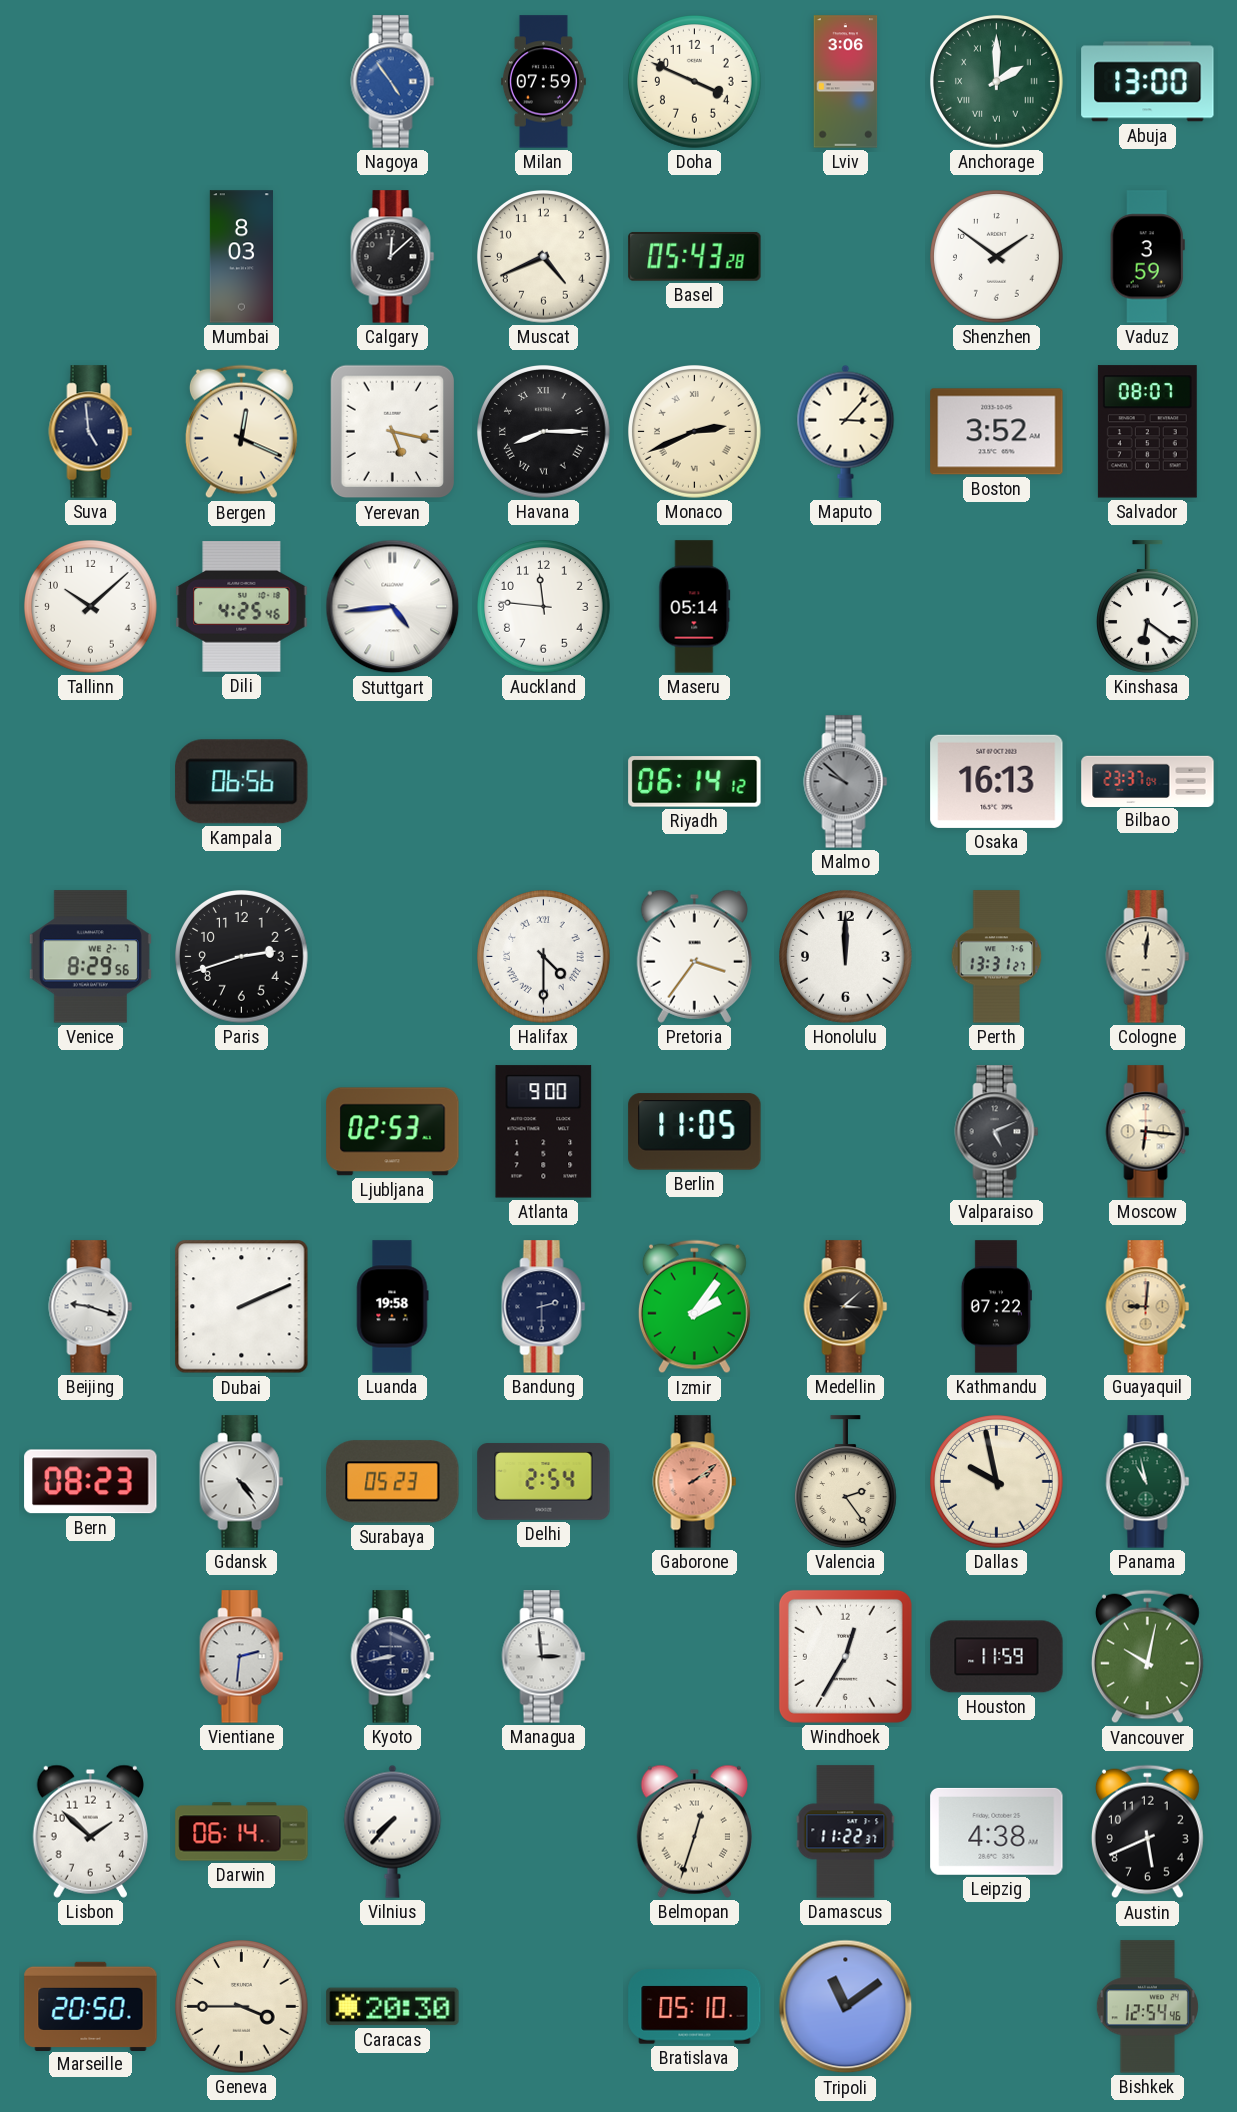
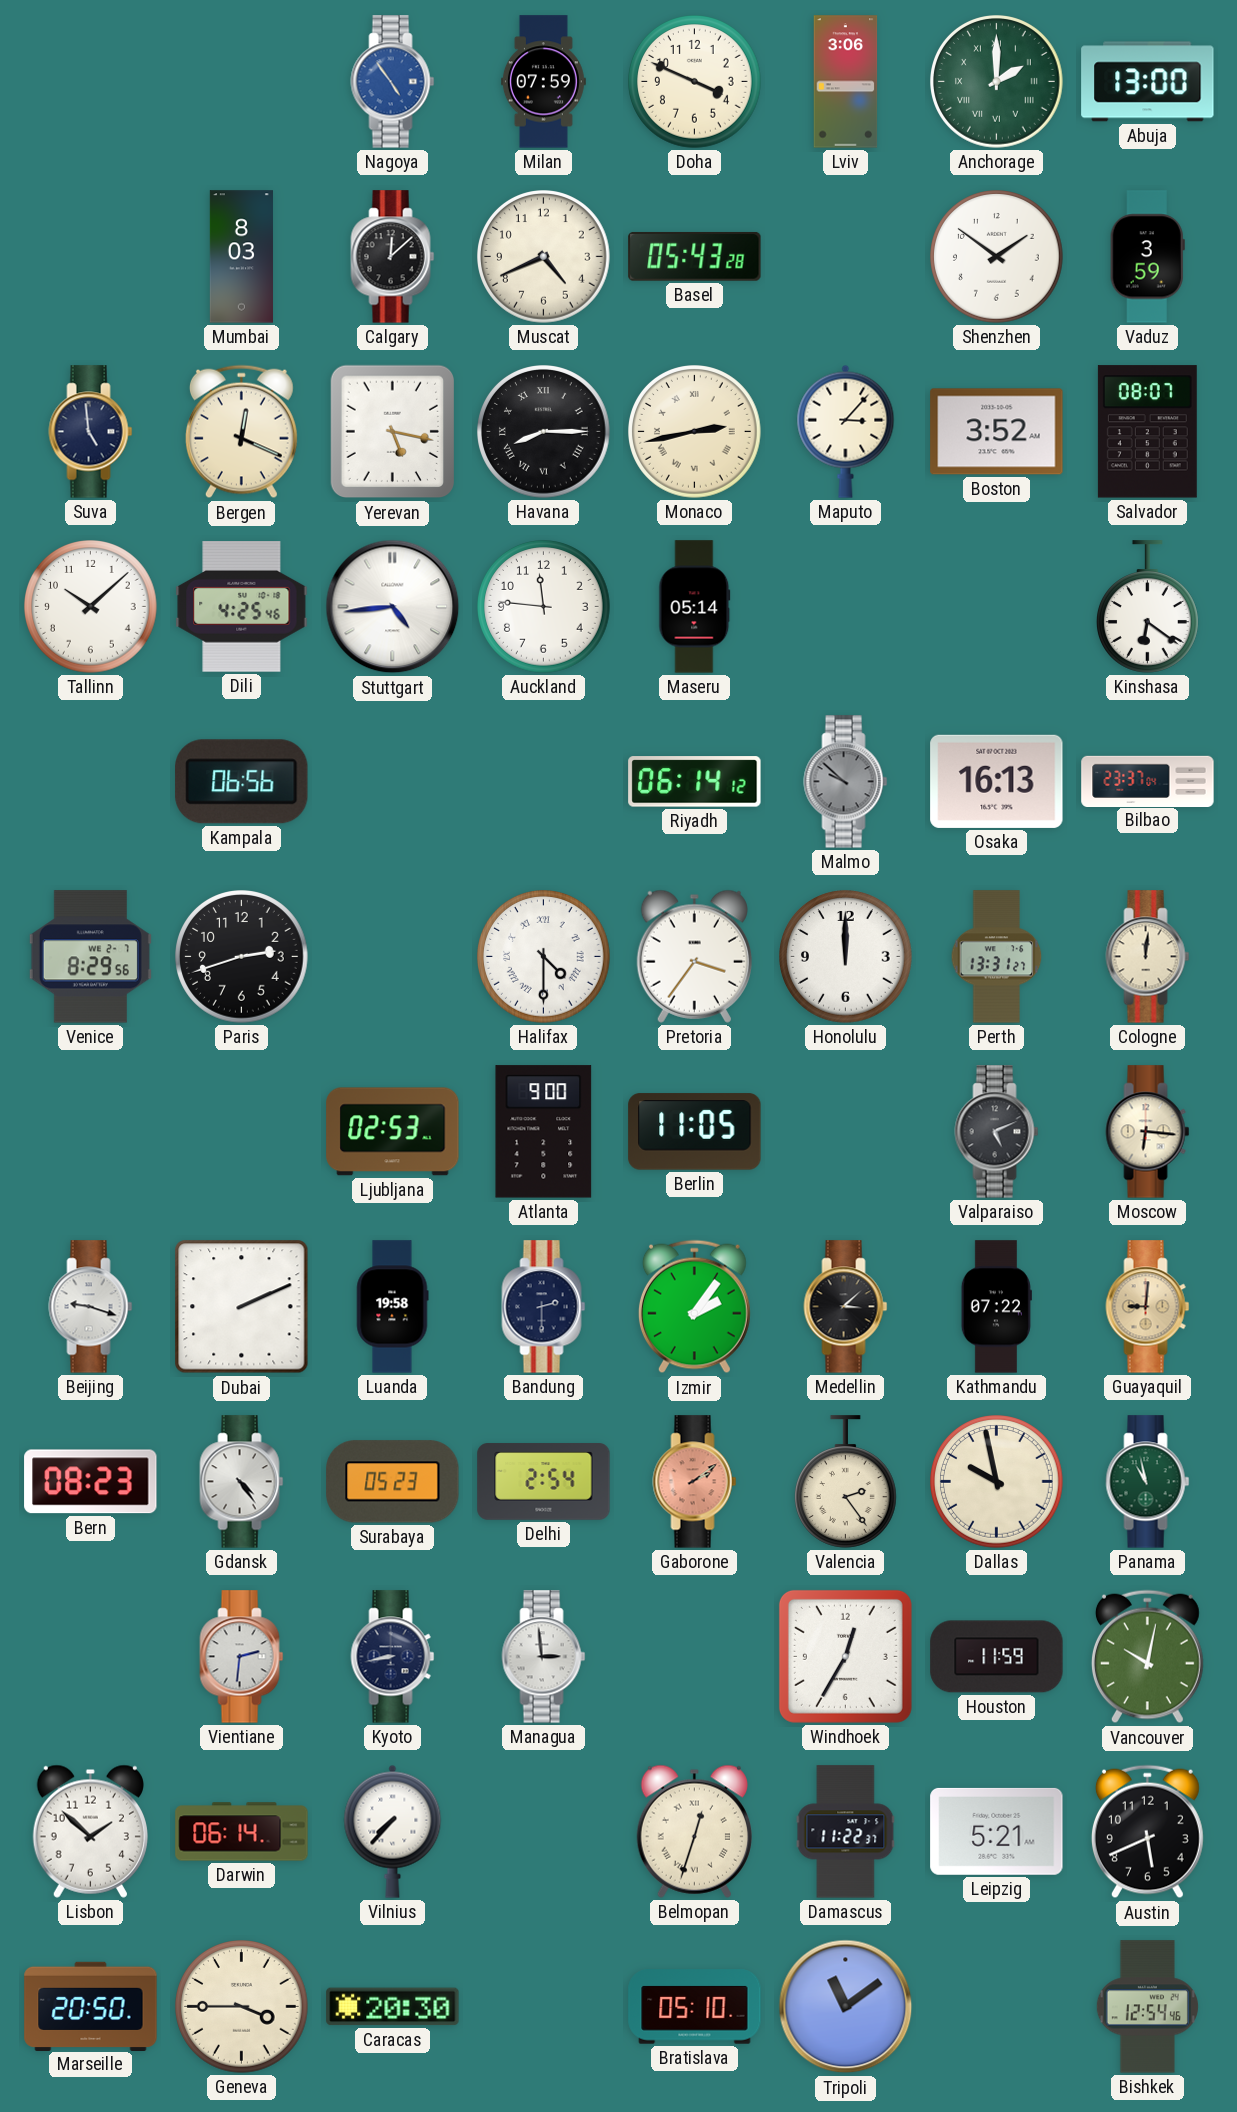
Monaco: 2:41 -> 2:43 (695, 432)
Leipzig: 4:38 -> 5:21 (997, 1831)
